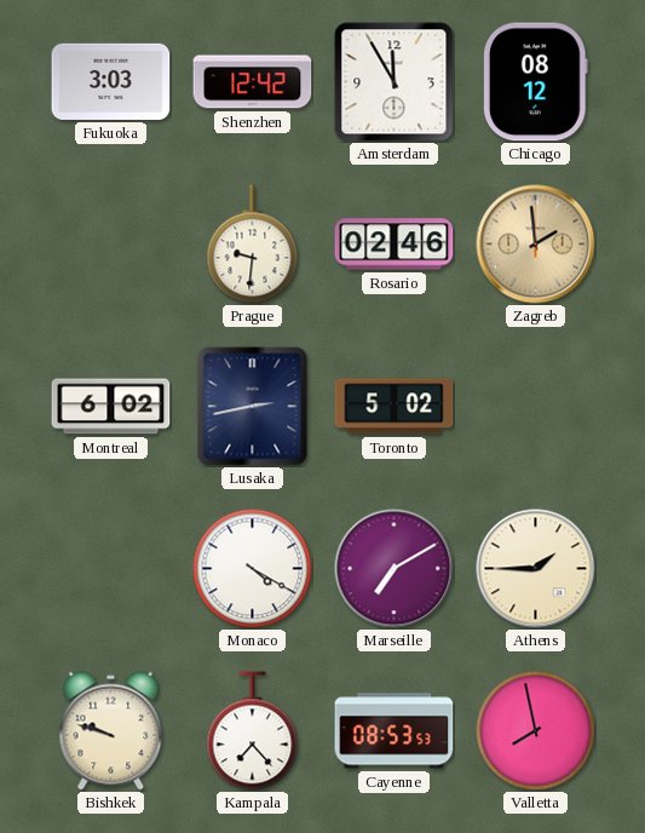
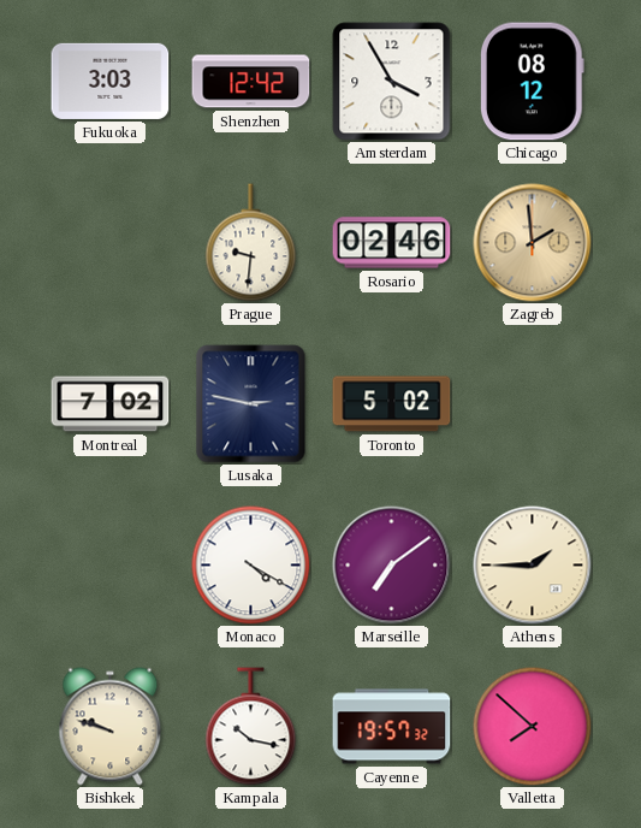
Amsterdam: 11:55 -> 3:55 (392, 82)
Montreal: 6:02 -> 7:02 (111, 404)
Lusaka: 2:43 -> 2:47 (251, 404)
Marseille: 7:10 -> 7:09 (392, 566)
Kampala: 7:23 -> 10:17 (251, 727)
Cayenne: 08:53 -> 19:57 (392, 727)
Valletta: 7:58 -> 7:52 (533, 727)
